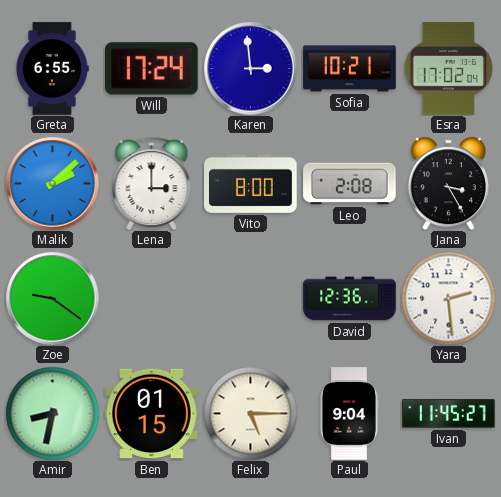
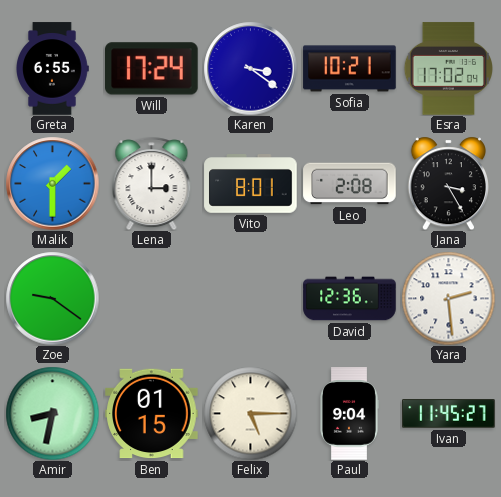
Karen: 2:59 -> 3:21 (250, 68)
Malik: 2:08 -> 1:30 (52, 183)
Vito: 8:00 -> 8:01 (251, 184)
